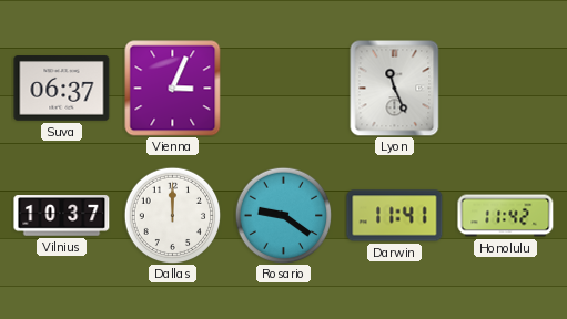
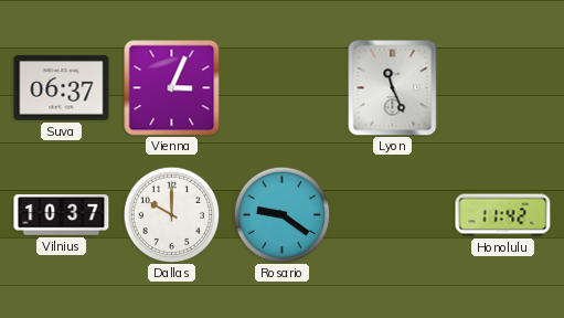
Dallas: 12:00 -> 10:00 (171, 214)
Darwin: 11:41 -> none (395, 216)
